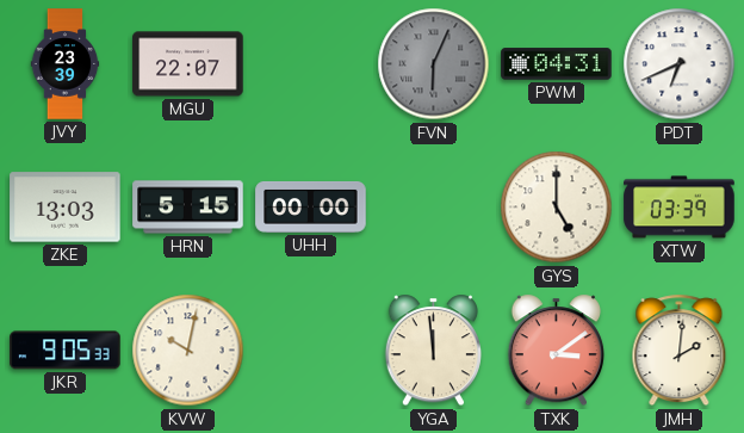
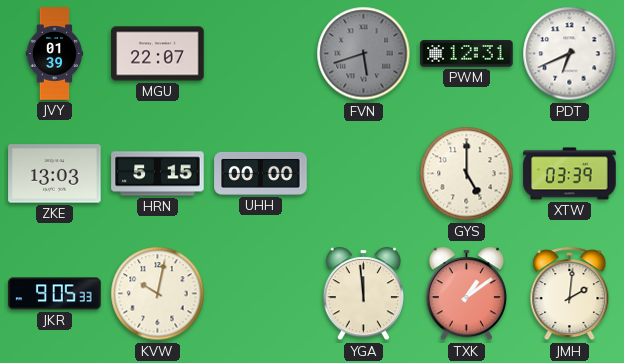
JVY: 23:39 -> 01:39 (55, 54)
FVN: 6:04 -> 5:42 (364, 54)
PWM: 04:31 -> 12:31 (467, 54)
TXK: 3:09 -> 1:09 (466, 294)
